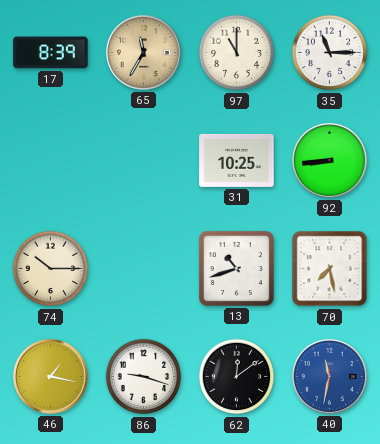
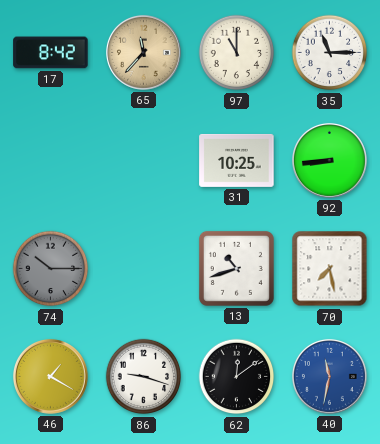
17: 8:39 -> 8:42 (51, 53)
65: 11:35 -> 11:37 (143, 52)
74 dial: cream -> grey (51, 269)
46: 1:17 -> 1:20 (50, 376)
